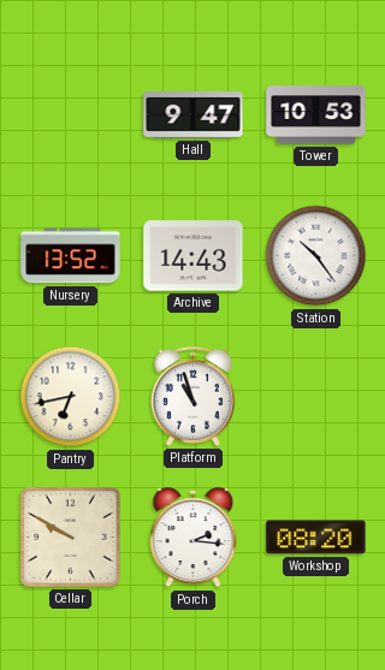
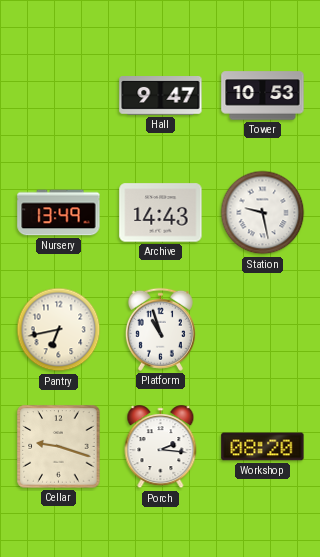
Nursery: 13:52 -> 13:49 (59, 213)
Station: 10:24 -> 9:28 (263, 213)
Cellar: 9:50 -> 9:18 (59, 447)
